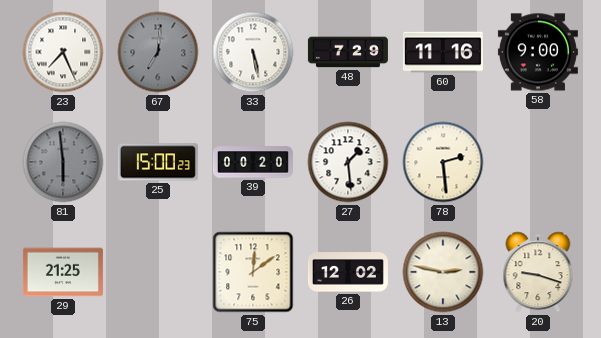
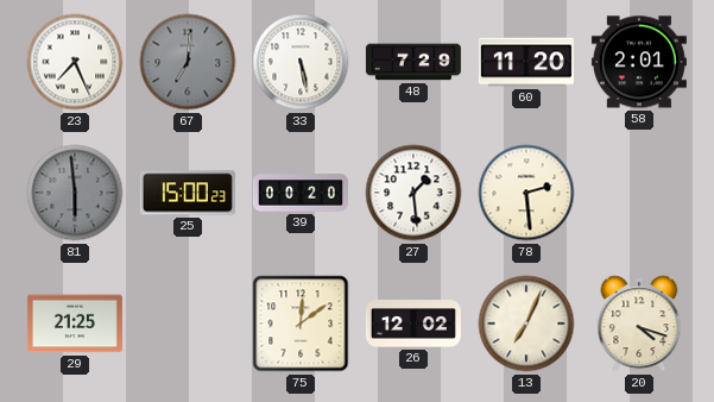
60: 11:16 -> 11:20 (526, 62)
58: 9:00 -> 2:01 (639, 62)
13: 2:47 -> 7:04 (526, 324)
20: 9:18 -> 4:18 (639, 324)
